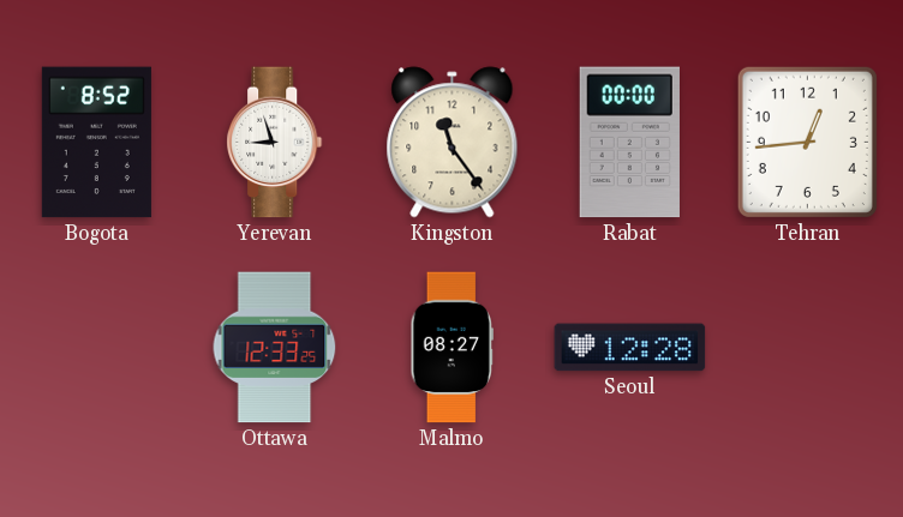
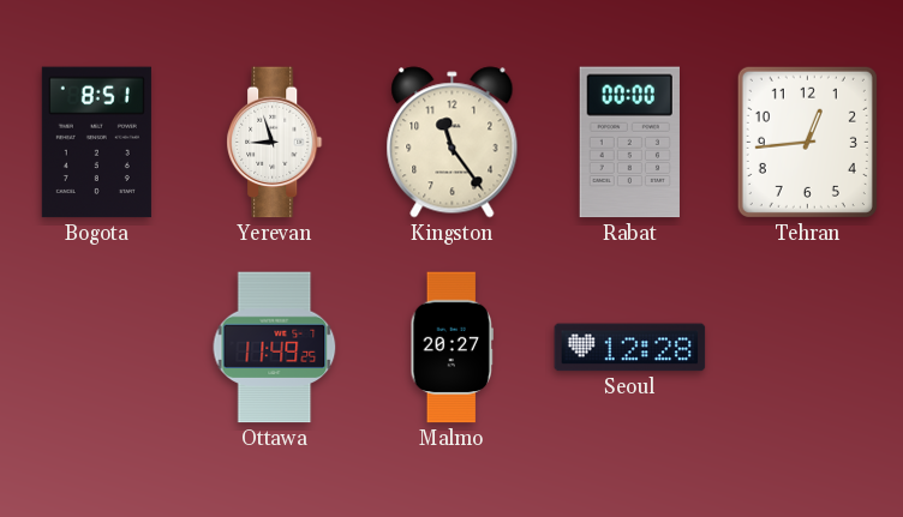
Bogota: 8:52 -> 8:51 (96, 143)
Ottawa: 12:33 -> 11:49 (275, 348)
Malmo: 08:27 -> 20:27 (451, 348)
